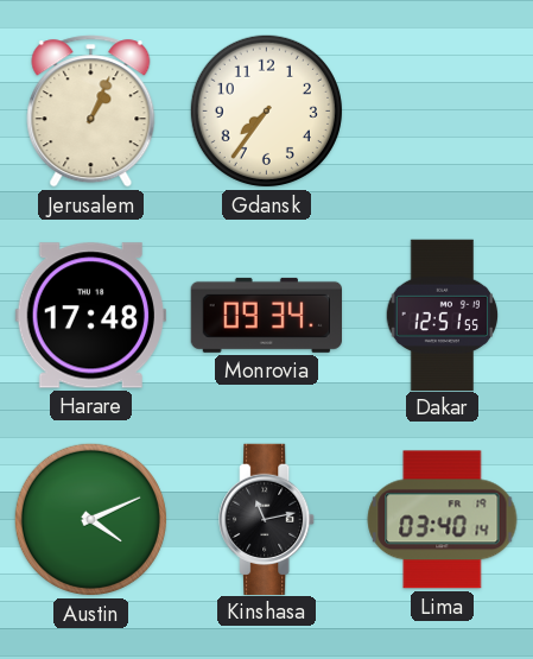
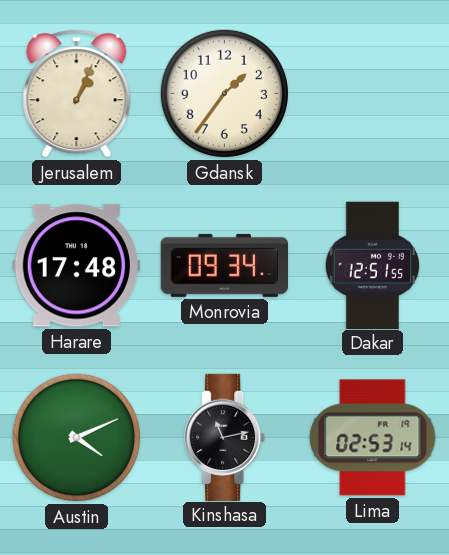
Gdansk: 7:36 -> 1:36 (224, 93)
Lima: 03:40 -> 02:53 (373, 438)
